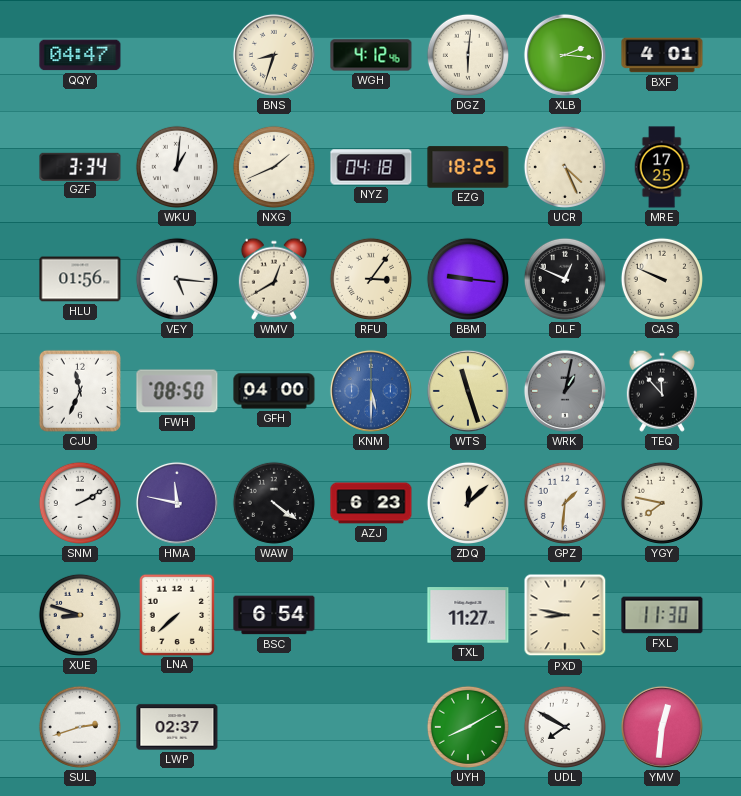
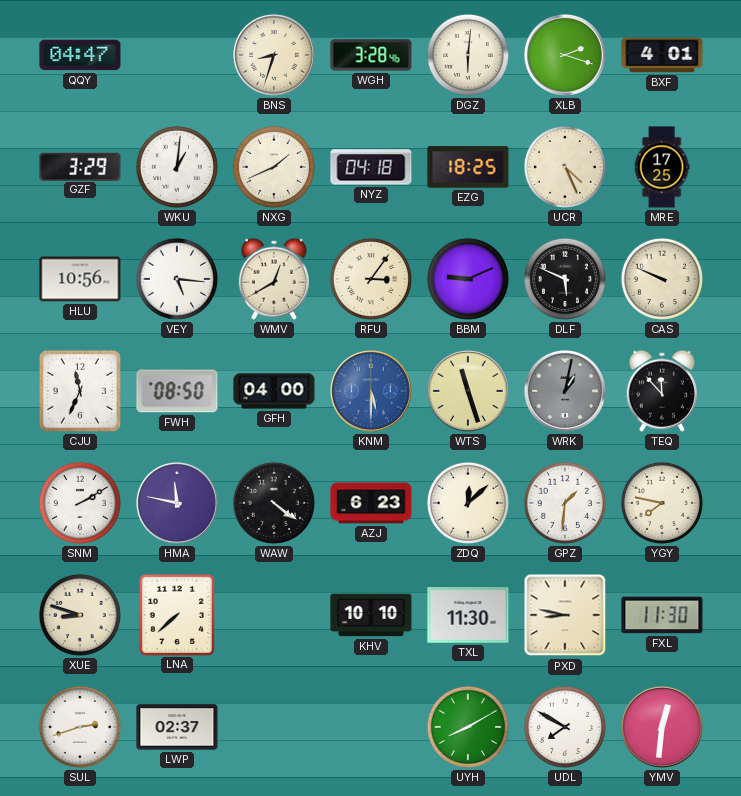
WGH: 4:12 -> 3:28 (371, 55)
XLB: 2:16 -> 2:18 (565, 55)
GZF: 3:34 -> 3:29 (80, 166)
HLU: 01:56 -> 10:56 (80, 279)
BBM: 9:16 -> 9:11 (468, 279)
DLF: 12:49 -> 5:49 (565, 279)
BSC: 6:54 -> none (274, 615)
KHV: none -> 10:10 (371, 615)
TXL: 11:27 -> 11:30 (468, 615)
